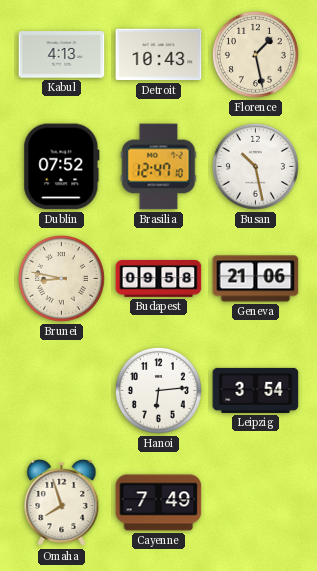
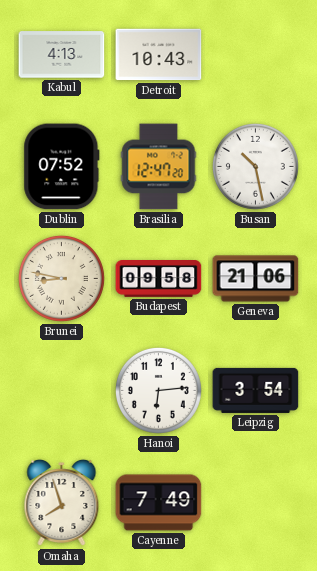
Florence: 1:28 -> none (255, 54)
Brasilia: 12:47:10 -> 12:47:20 (159, 167)
